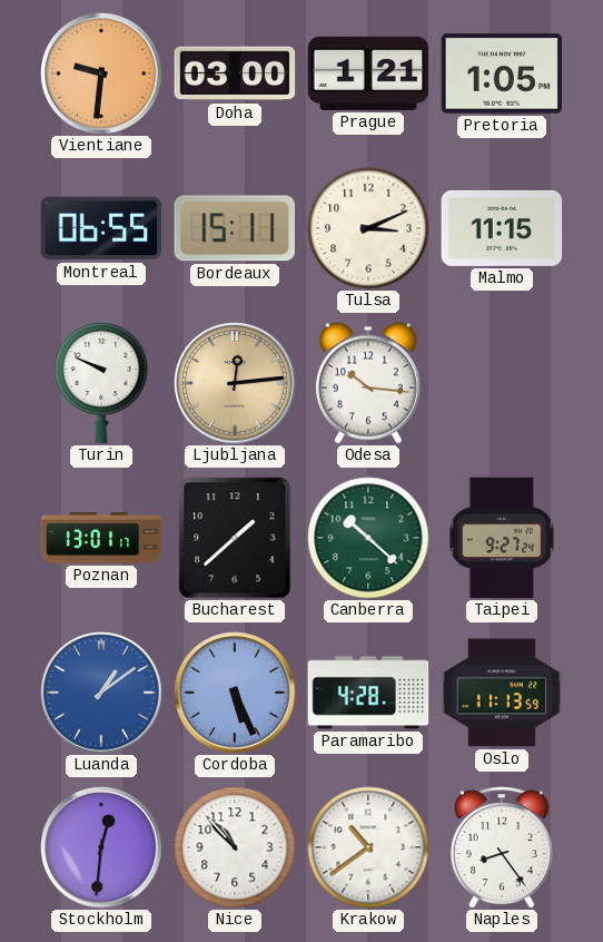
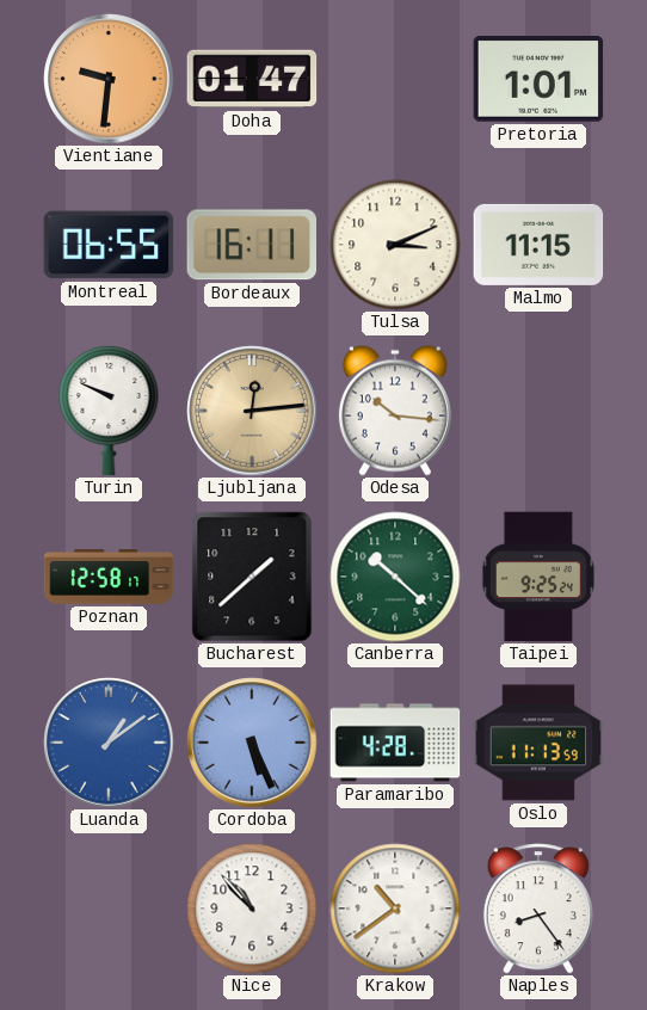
Doha: 03:00 -> 01:47 (252, 79)
Prague: 1:21 -> none (368, 73)
Pretoria: 1:05 -> 1:01 (538, 80)
Bordeaux: 15:11 -> 16:11 (251, 245)
Poznan: 13:01 -> 12:58 (109, 578)
Taipei: 9:27 -> 9:25 (538, 577)
Stockholm: 12:31 -> none (101, 847)
